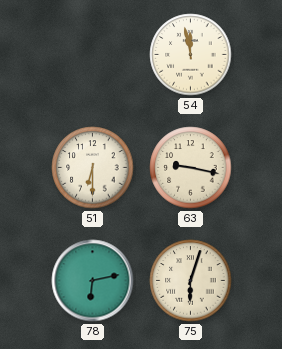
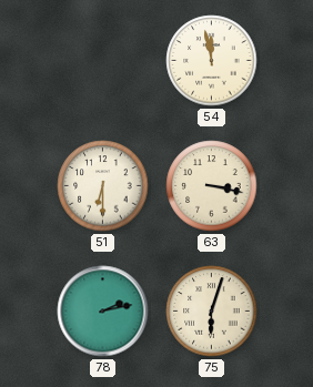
63: 9:17 -> 3:17 (212, 186)
78: 6:13 -> 2:13 (103, 312)
